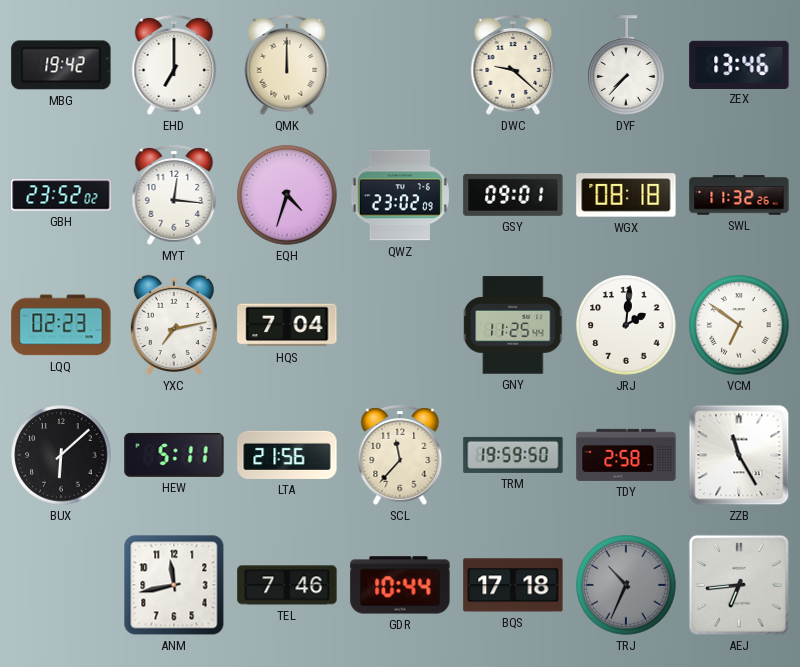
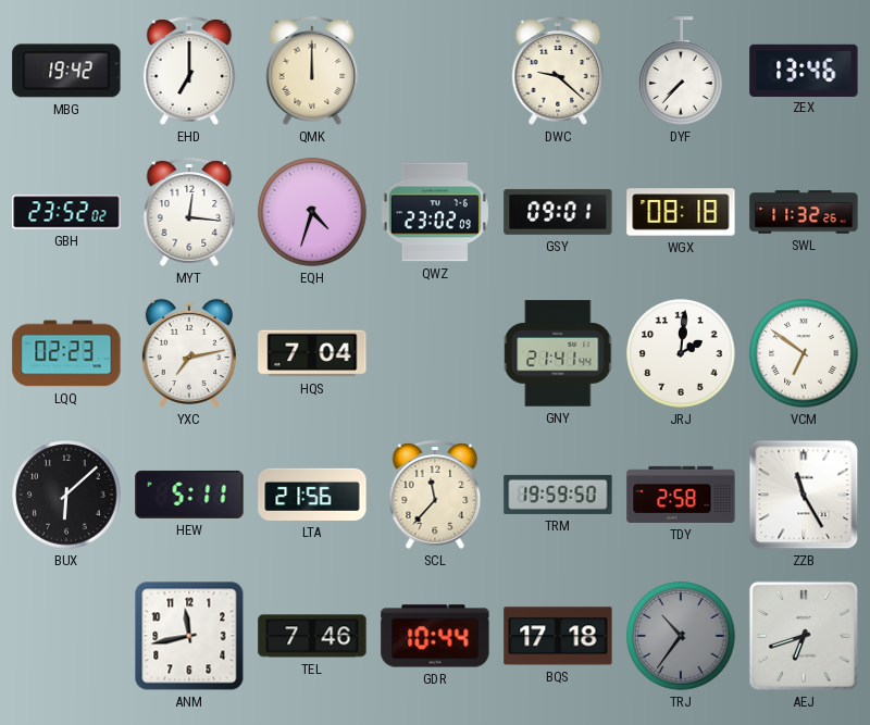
GNY: 11:25 -> 21:41 (559, 353)
TRJ: 10:34 -> 10:36 (681, 636)
AEJ: 6:44 -> 6:42 (804, 636)
